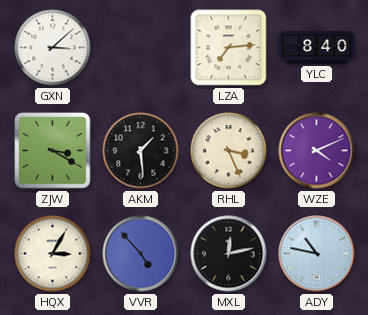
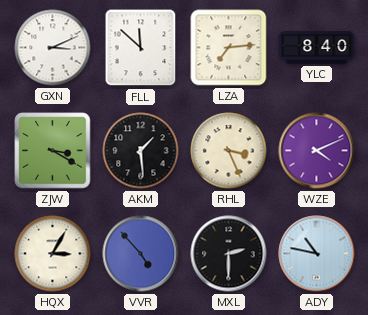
GXN: 3:08 -> 3:11 (53, 48)
FLL: none -> 11:52 (141, 48)
MXL: 12:13 -> 2:30 (229, 254)
